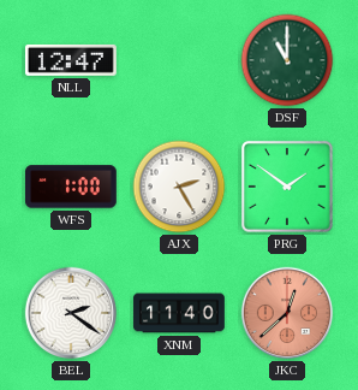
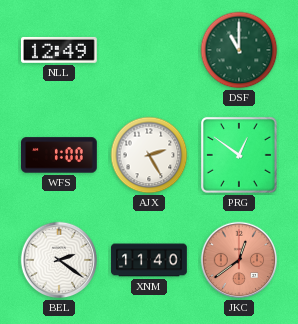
NLL: 12:47 -> 12:49 (59, 50)
PRG: 1:51 -> 12:51 (239, 155)
JKC: 12:38 -> 12:39 (239, 260)
